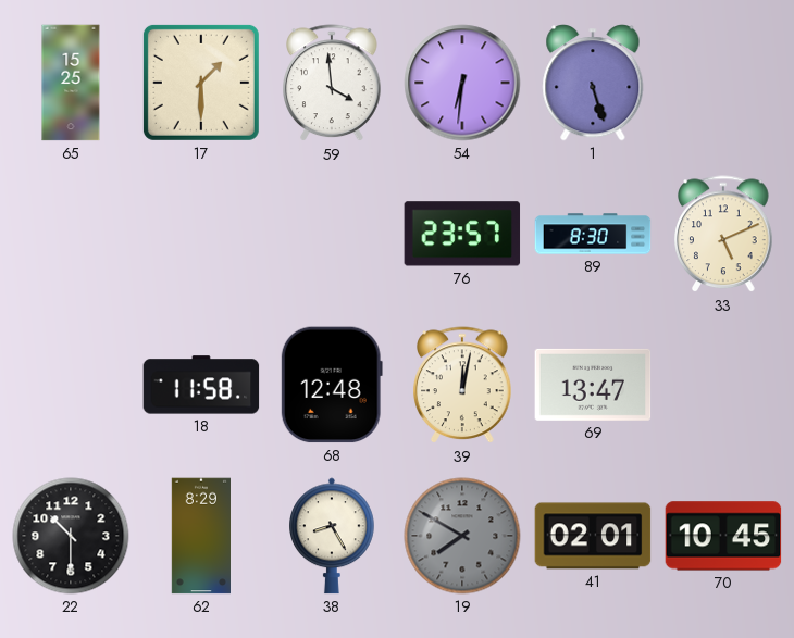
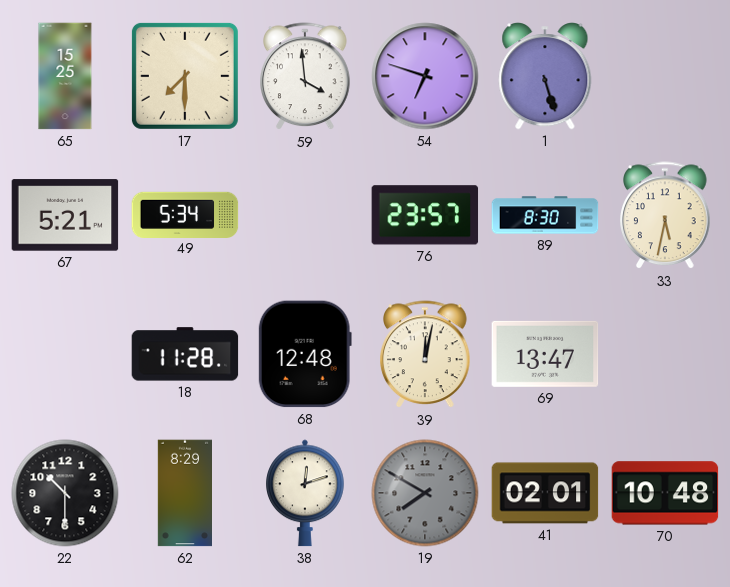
17: 1:30 -> 7:30 (185, 76)
54: 6:31 -> 6:48 (425, 76)
67: none -> 5:21 (65, 215)
49: none -> 5:34 (185, 214)
33: 5:11 -> 5:32 (665, 216)
18: 11:58 -> 11:28 (185, 354)
38: 8:25 -> 12:12 (305, 493)
70: 10:45 -> 10:48 (665, 493)
